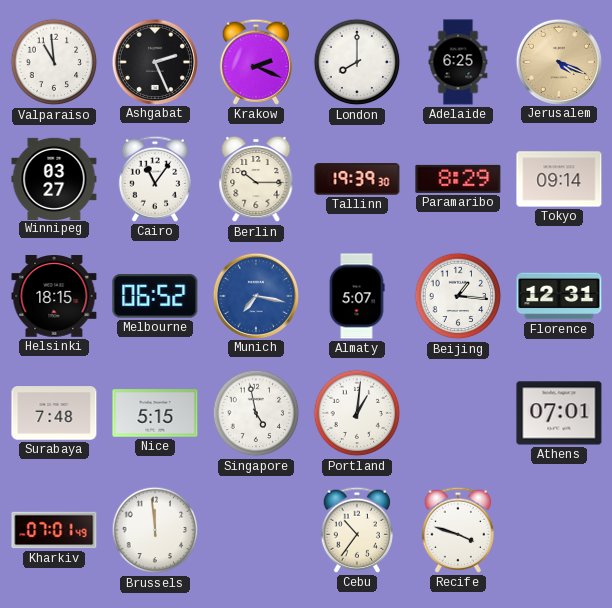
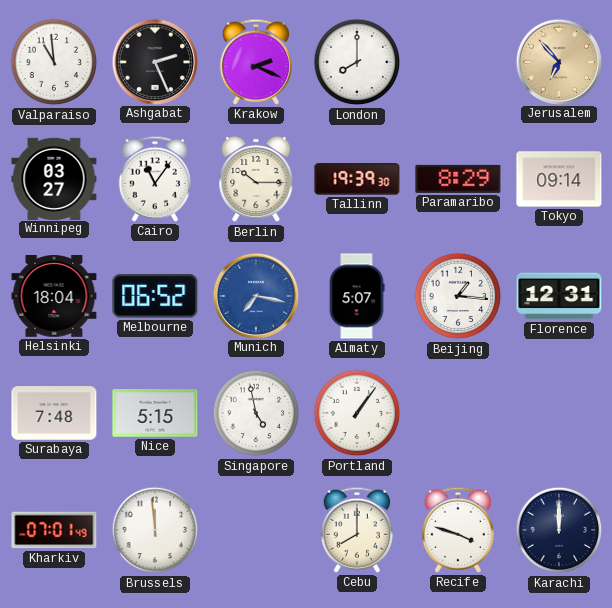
Adelaide: 6:25 -> none (458, 62)
Jerusalem: 4:19 -> 6:53 (558, 61)
Helsinki: 18:15 -> 18:04 (54, 297)
Portland: 1:01 -> 1:06 (357, 413)
Athens: 07:01 -> none (559, 413)
Cebu: 10:36 -> 8:00 (357, 530)
Karachi: none -> 12:00 (559, 530)
